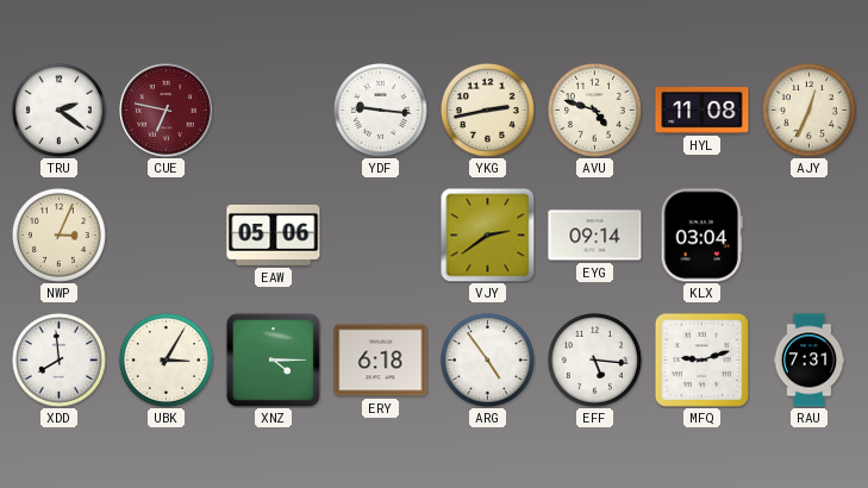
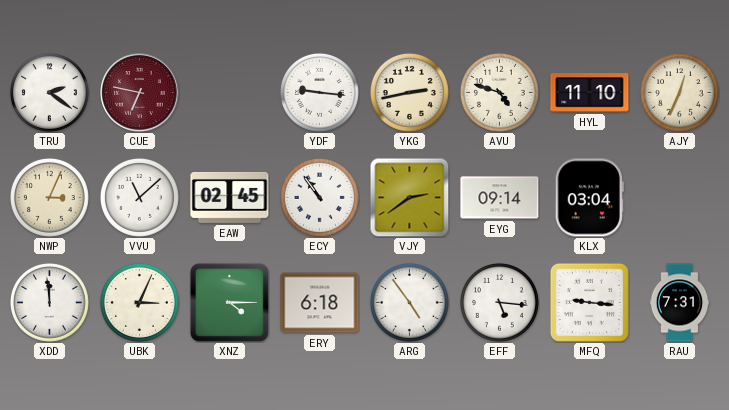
HYL: 11:08 -> 11:10 (590, 93)
VVU: none -> 11:08 (139, 197)
EAW: 05:06 -> 02:45 (230, 197)
ECY: none -> 10:54 (319, 197)
XDD: 7:59 -> 11:59 (49, 302)
UBK: 3:05 -> 3:04 (139, 302)
MFQ: 9:12 -> 9:16 (589, 302)
